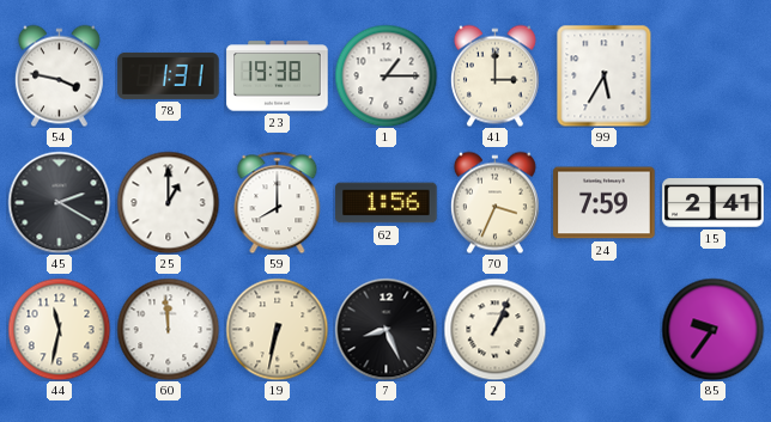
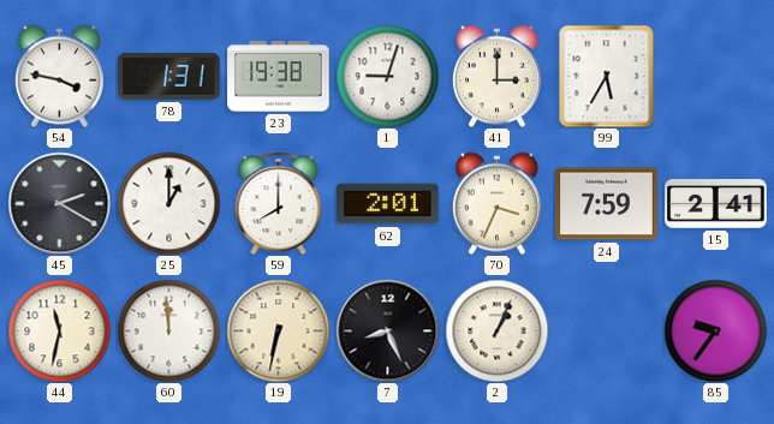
1: 1:15 -> 9:03 (387, 76)
62: 1:56 -> 2:01 (388, 204)
